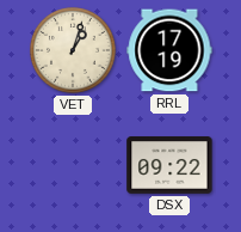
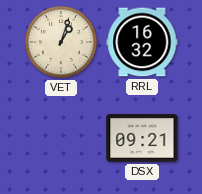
RRL: 17:19 -> 16:32 (142, 42)
DSX: 09:22 -> 09:21 (142, 138)
